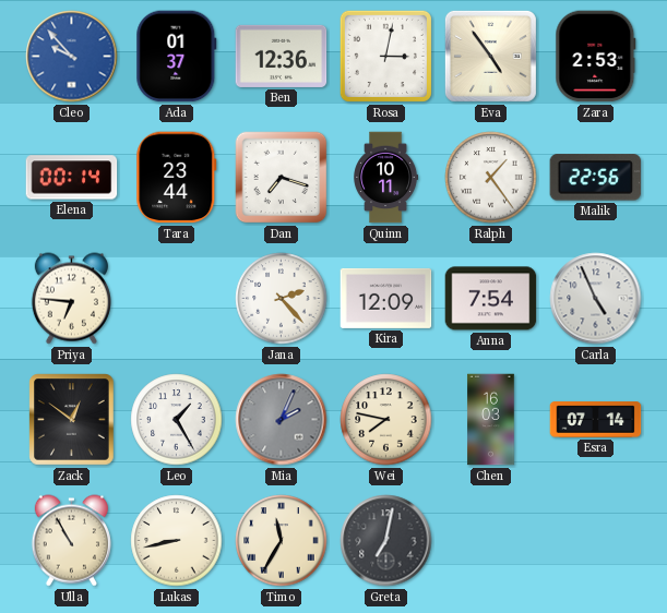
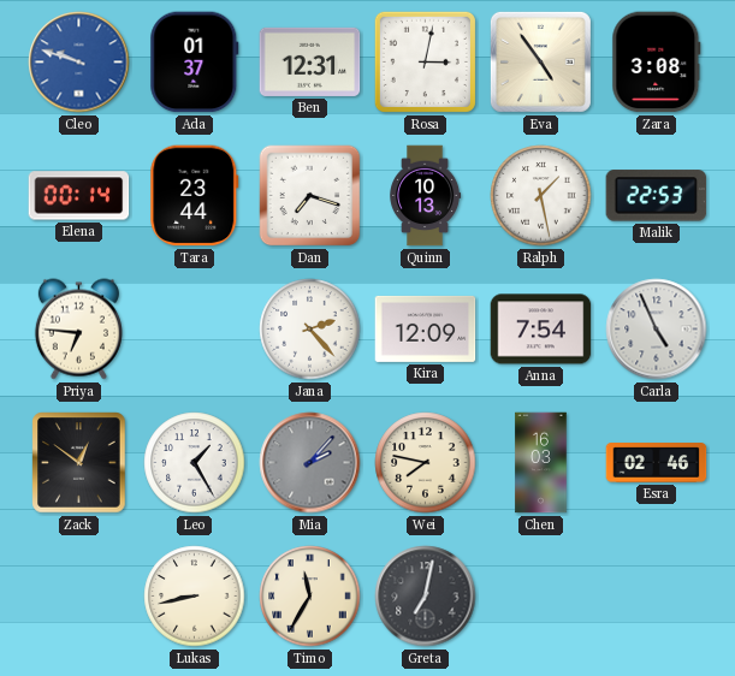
Cleo: 9:53 -> 9:48 (79, 63)
Ben: 12:36 -> 12:31 (310, 61)
Zara: 2:53 -> 3:08 (657, 63)
Quinn: 10:11 -> 10:13 (426, 196)
Ralph: 1:24 -> 1:28 (541, 196)
Malik: 22:56 -> 22:53 (657, 196)
Mia: 2:04 -> 2:07 (310, 463)
Esra: 07:14 -> 02:46 (657, 463)
Ulla: 10:55 -> none (71, 541)
